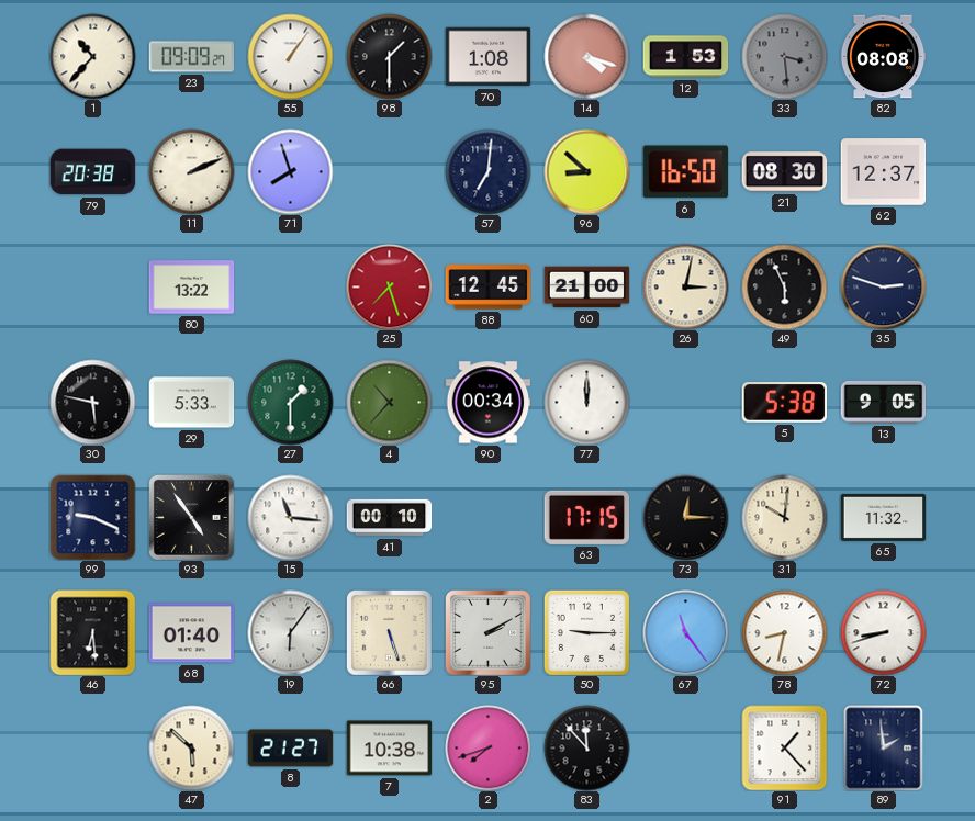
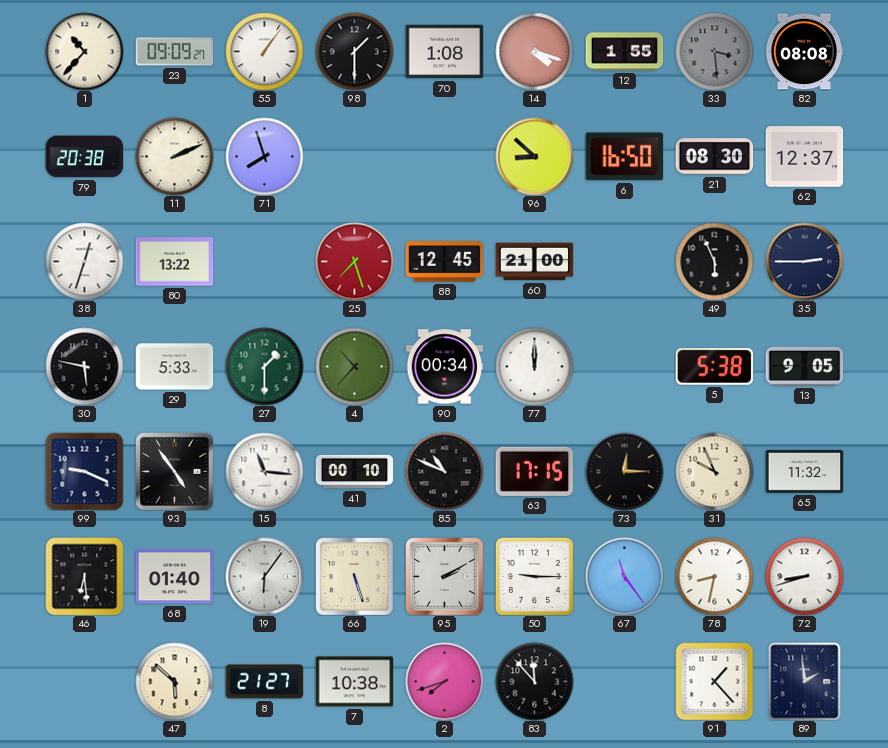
12: 1:53 -> 1:55 (624, 52)
57: 7:01 -> none (487, 171)
38: none -> 12:33 (84, 261)
26: 3:02 -> none (685, 286)
35: 2:48 -> 2:45 (804, 261)
85: none -> 10:49 (444, 471)
31: 10:01 -> 9:56 (714, 471)
